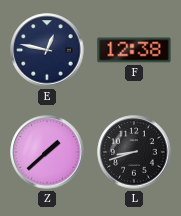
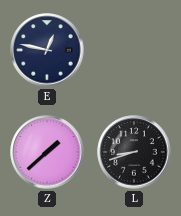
F: 12:38 -> none (134, 50)
